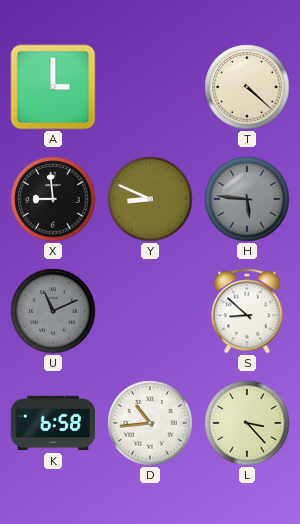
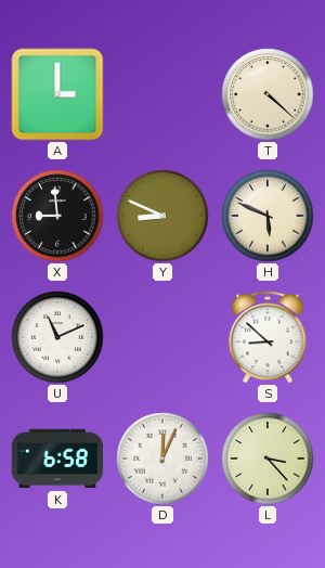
H: 5:46 -> 5:49 (268, 216)
H dial: grey -> cream (268, 216)
U dial: grey -> white (57, 337)
D: 10:44 -> 12:04 (162, 459)
